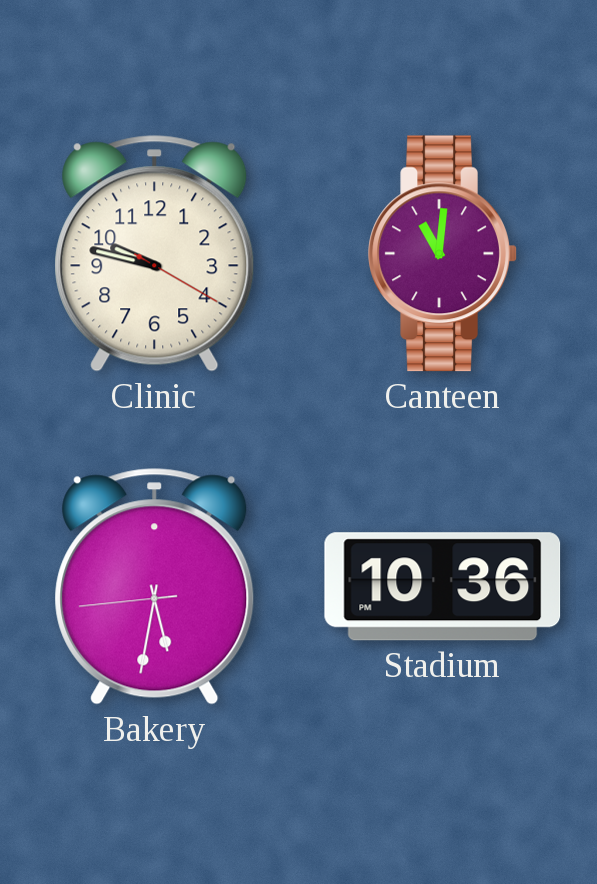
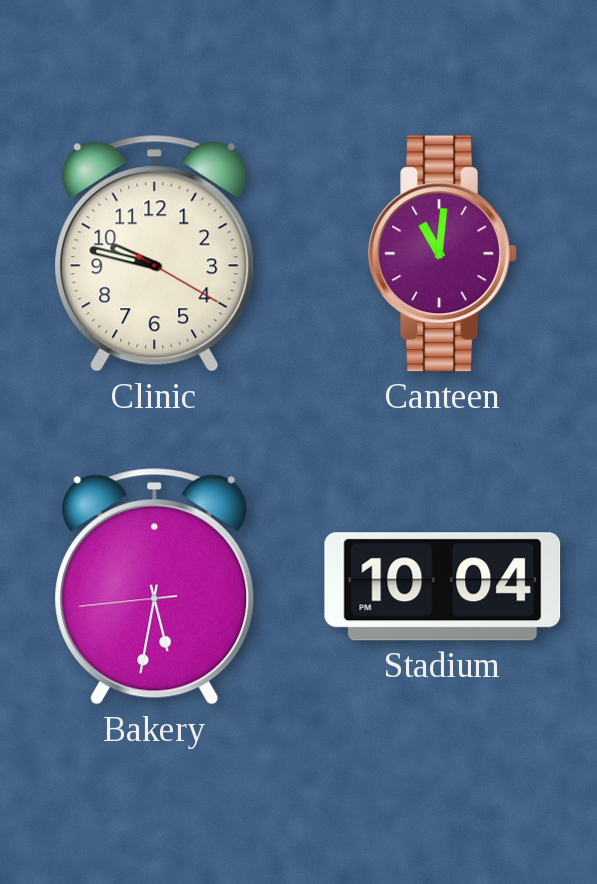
Stadium: 10:36 -> 10:04 (443, 587)
